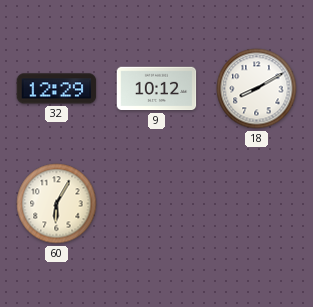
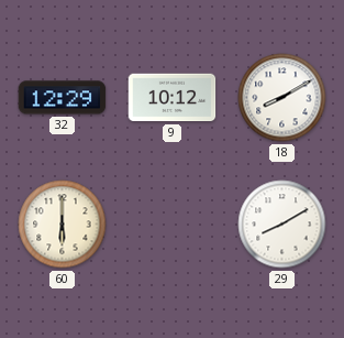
60: 6:05 -> 6:00 (63, 225)
29: none -> 8:10 (282, 225)
